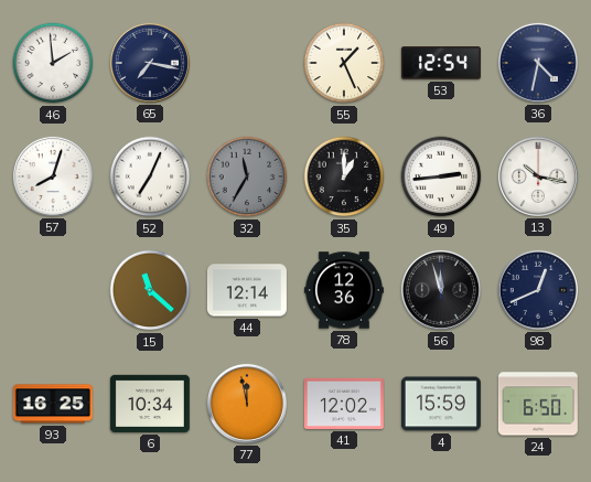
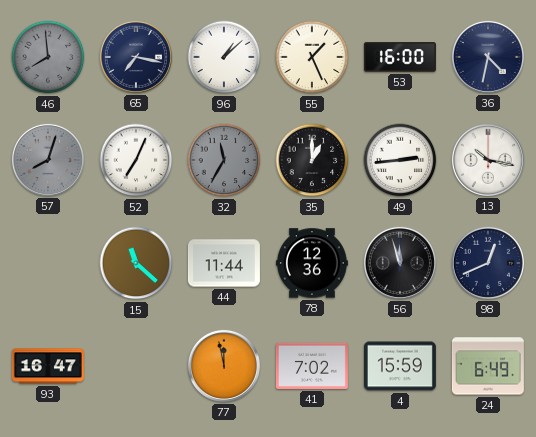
46: 1:59 -> 7:59 (48, 57)
46 dial: white -> grey (48, 57)
96: none -> 1:08 (224, 57)
53: 12:54 -> 16:00 (400, 57)
57 dial: white -> grey (48, 160)
44: 12:14 -> 11:44 (224, 263)
93: 16:25 -> 16:47 (48, 366)
6: 10:34 -> none (150, 404)
41: 12:02 -> 7:02 (312, 366)
24: 6:50 -> 6:49 (488, 366)
